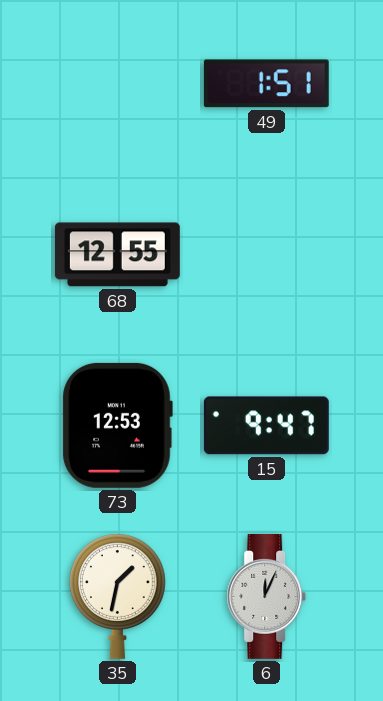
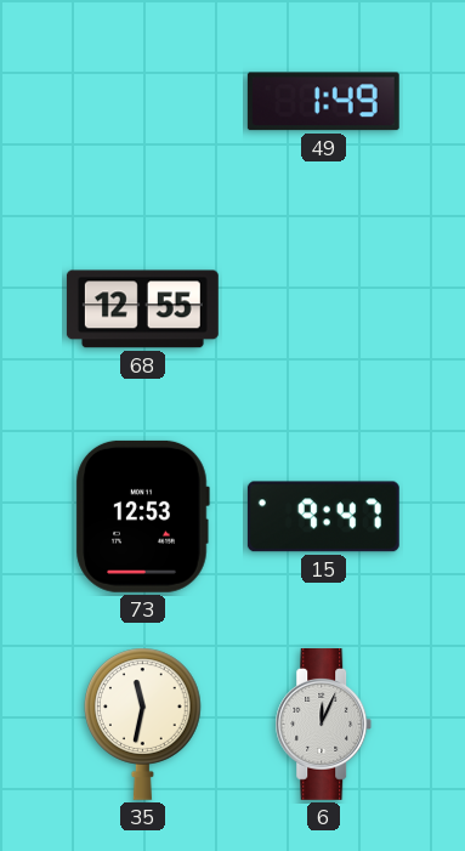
49: 1:51 -> 1:49 (323, 102)
35: 1:32 -> 11:32 (143, 724)
